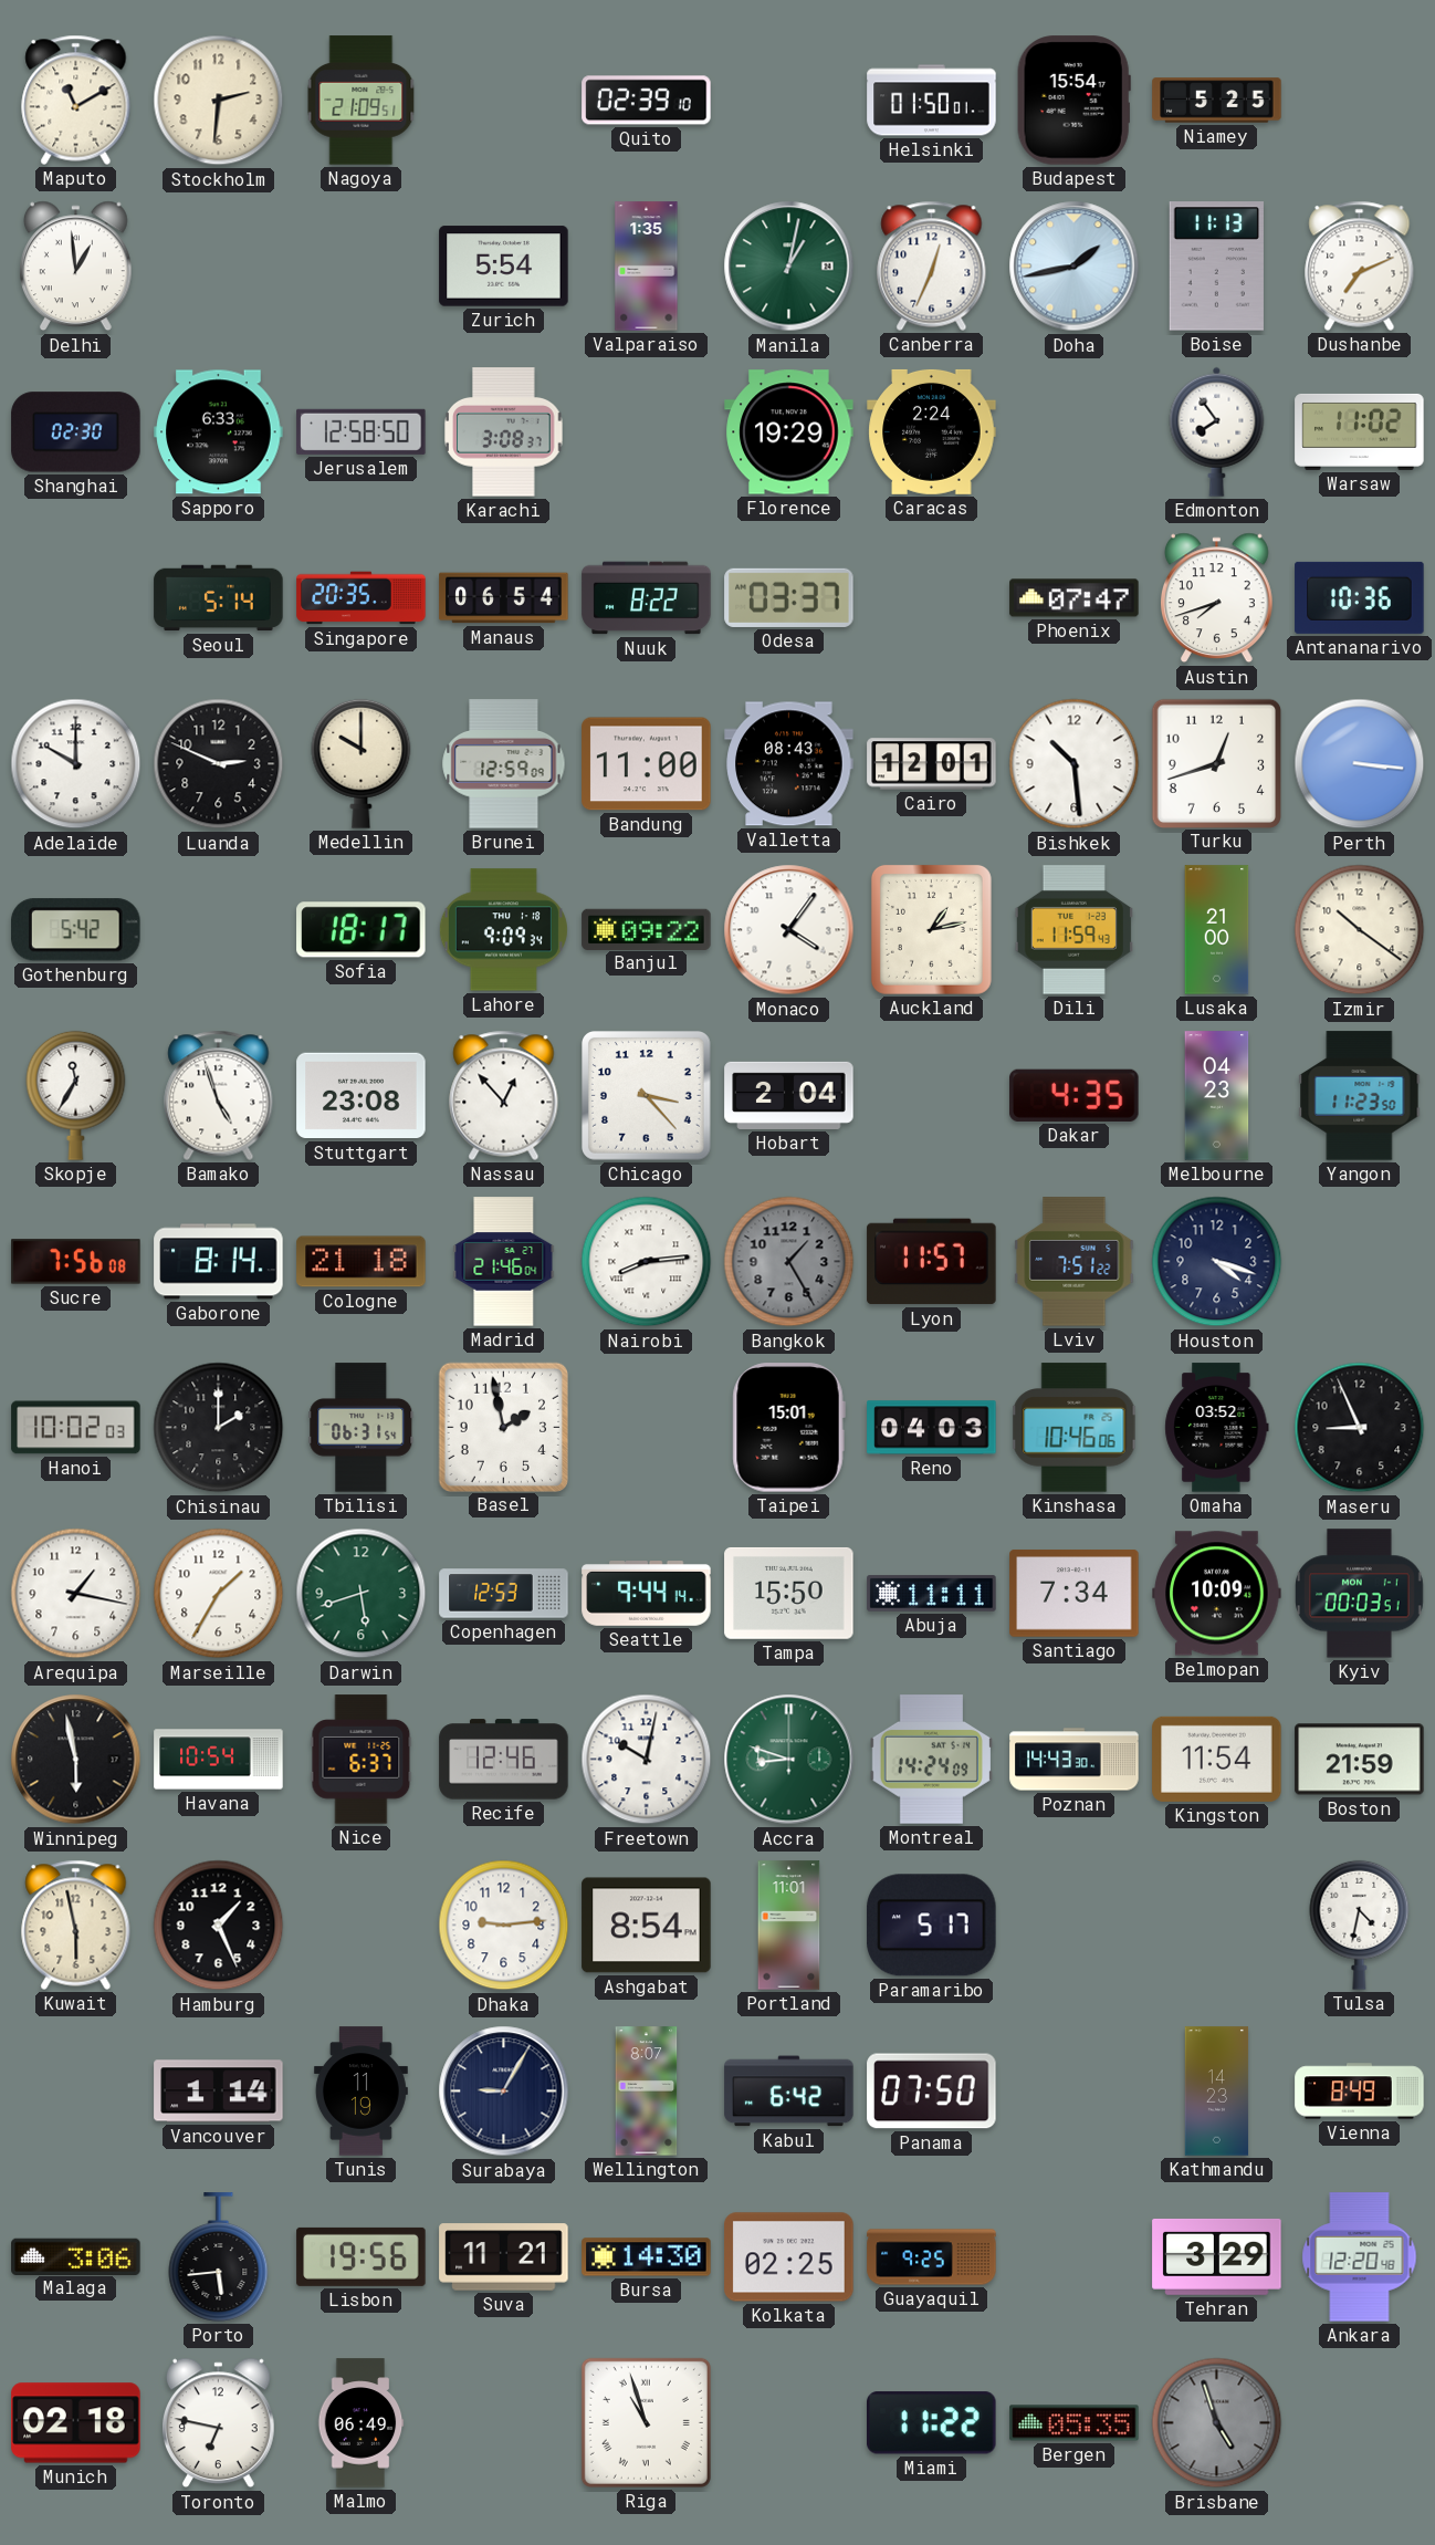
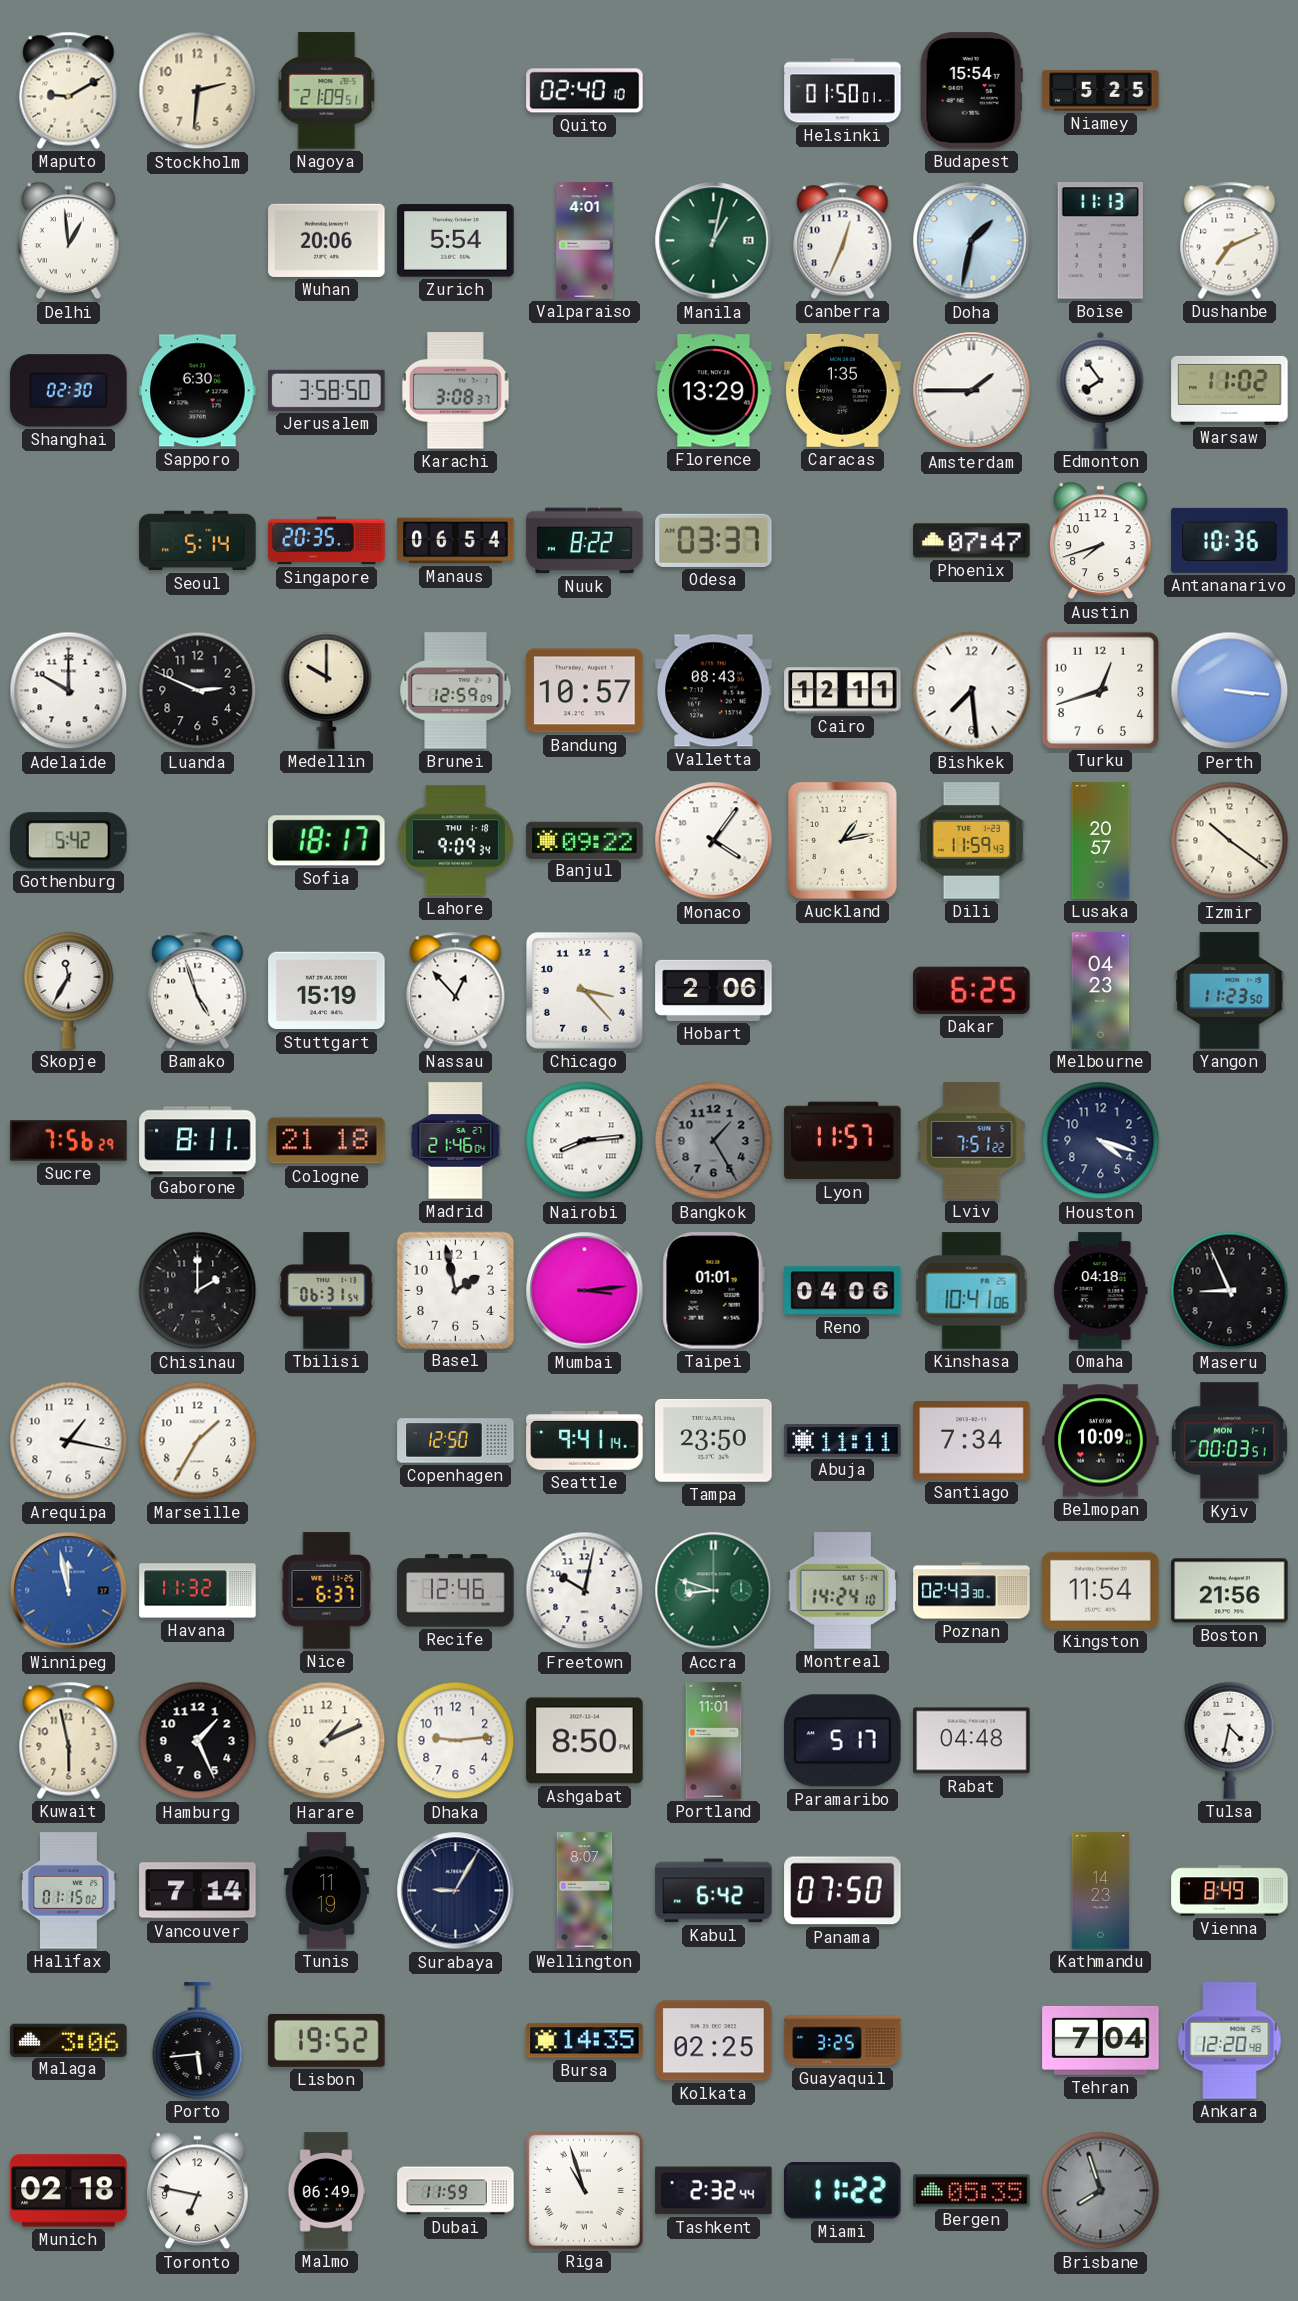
Maputo: 11:10 -> 9:10 (69, 90)
Quito: 02:39 -> 02:40 (585, 91)
Wuhan: none -> 20:06 (327, 240)
Valparaiso: 1:35 -> 4:01 (585, 241)
Doha: 1:43 -> 1:32 (972, 241)
Sapporo: 6:33 -> 6:30 (198, 391)
Jerusalem: 12:58 -> 3:58 (327, 390)
Florence: 19:29 -> 13:29 (714, 391)
Caracas: 2:24 -> 1:35 (843, 390)
Amsterdam: none -> 1:45 (972, 391)
Bandung: 11:00 -> 10:57 (585, 691)
Cairo: 12:01 -> 12:11 (843, 691)
Bishkek: 10:29 -> 7:29 (972, 691)
Lusaka: 21:00 -> 20:57 (1101, 841)
Stuttgart: 23:08 -> 15:19 (327, 991)
Hobart: 2:04 -> 2:06 (714, 990)
Dakar: 4:35 -> 6:25 (972, 990)
Sucre: 7:56:08 -> 7:56:29 (69, 1141)
Gaborone: 8:14 -> 8:11 (198, 1141)
Hanoi: 10:02 -> none (76, 1428)
Mumbai: none -> 3:14 (585, 1291)
Taipei: 15:01 -> 01:01 (713, 1291)
Reno: 04:03 -> 04:06 (843, 1291)
Kinshasa: 10:46 -> 10:41 (972, 1291)
Omaha: 03:52 -> 04:18 (1101, 1291)
Darwin: 5:42 -> none (362, 1594)
Copenhagen: 12:53 -> 12:50 (456, 1441)
Seattle: 9:44 -> 9:41 (585, 1441)
Tampa: 15:50 -> 23:50 (714, 1440)
Winnipeg: 5:58 -> 11:58 (69, 1591)
Winnipeg dial: black -> blue (69, 1591)
Havana: 10:54 -> 11:32 (198, 1591)
Montreal: 14:24:09 -> 14:24:10 (842, 1591)
Poznan: 14:43 -> 02:43 (972, 1591)
Boston: 21:59 -> 21:56 (1230, 1591)
Harare: none -> 1:11 (327, 1741)
Ashgabat: 8:54 -> 8:50 (585, 1741)
Rabat: none -> 04:48 (972, 1741)
Halifax: none -> 01:15 (69, 1891)
Vancouver: 1:14 -> 7:14 (198, 1891)
Lisbon: 19:56 -> 19:52 (327, 2040)
Suva: 11:21 -> none (504, 2257)
Bursa: 14:30 -> 14:35 (585, 2041)
Guayaquil: 9:25 -> 3:25 (843, 2041)
Tehran: 3:29 -> 7:04 (1101, 2040)
Dubai: none -> 11:59 (456, 2191)
Tashkent: none -> 2:32 (714, 2191)
Brisbane: 4:57 -> 7:57 (1101, 2191)
